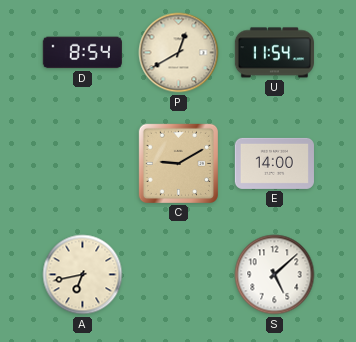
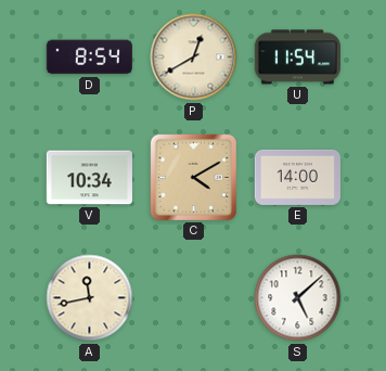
V: none -> 10:34 (89, 178)
C: 9:10 -> 4:10 (193, 177)
A: 6:43 -> 11:43 (90, 298)
